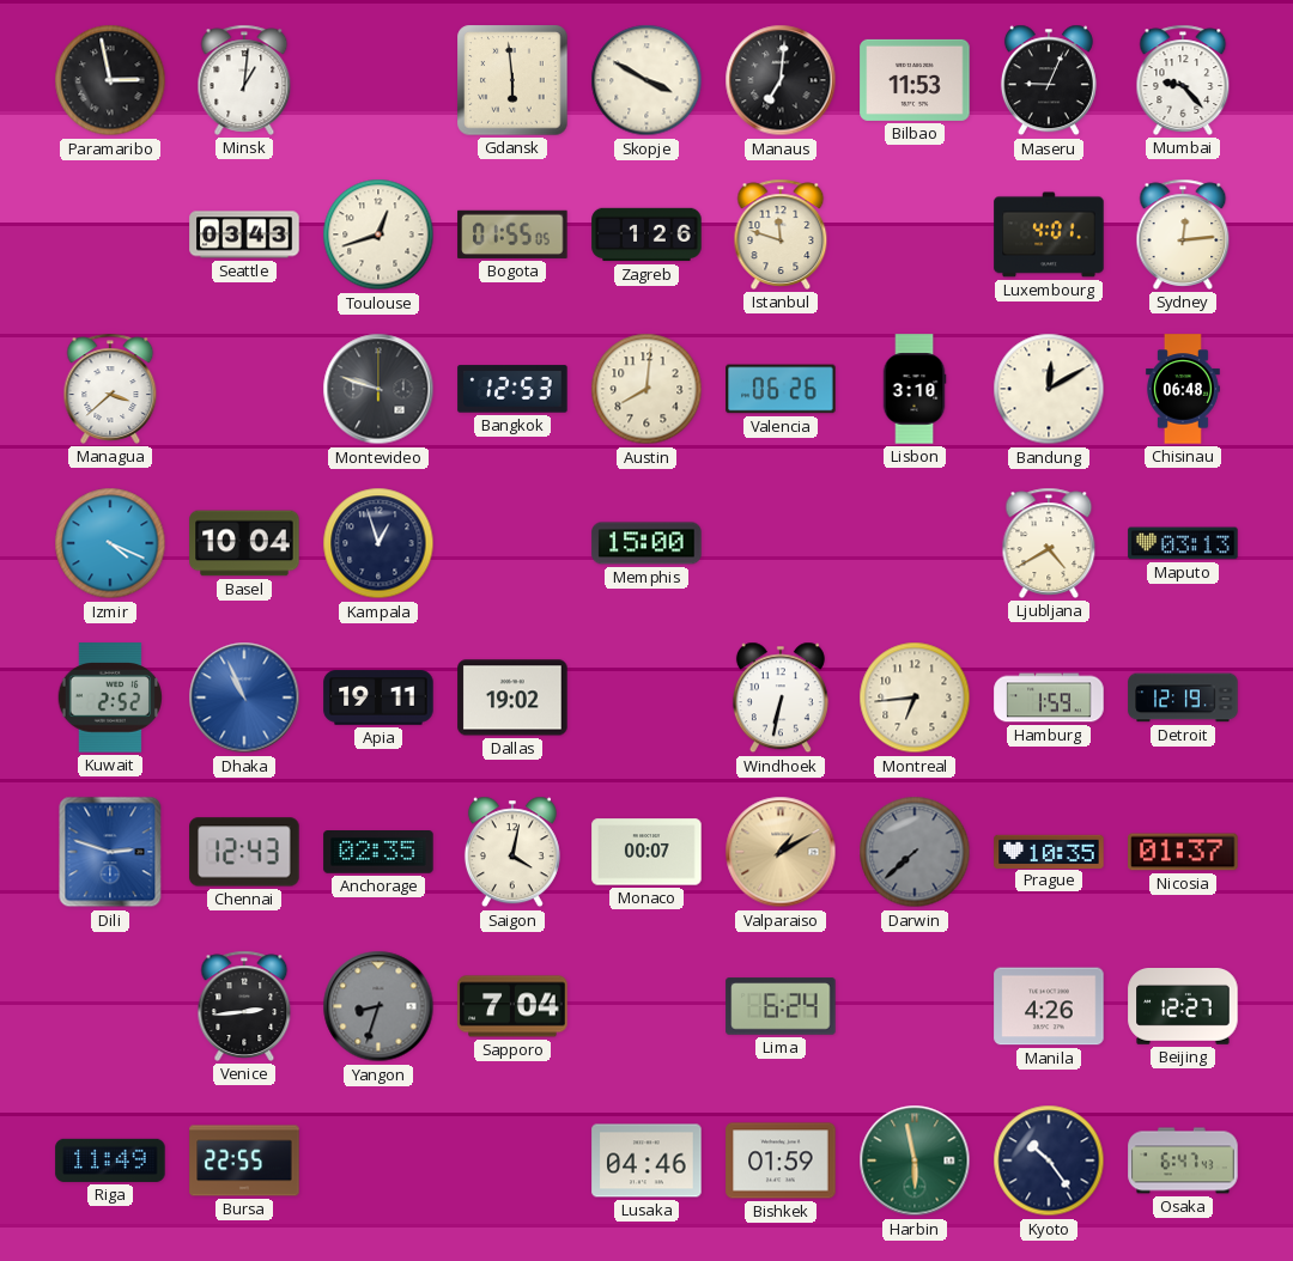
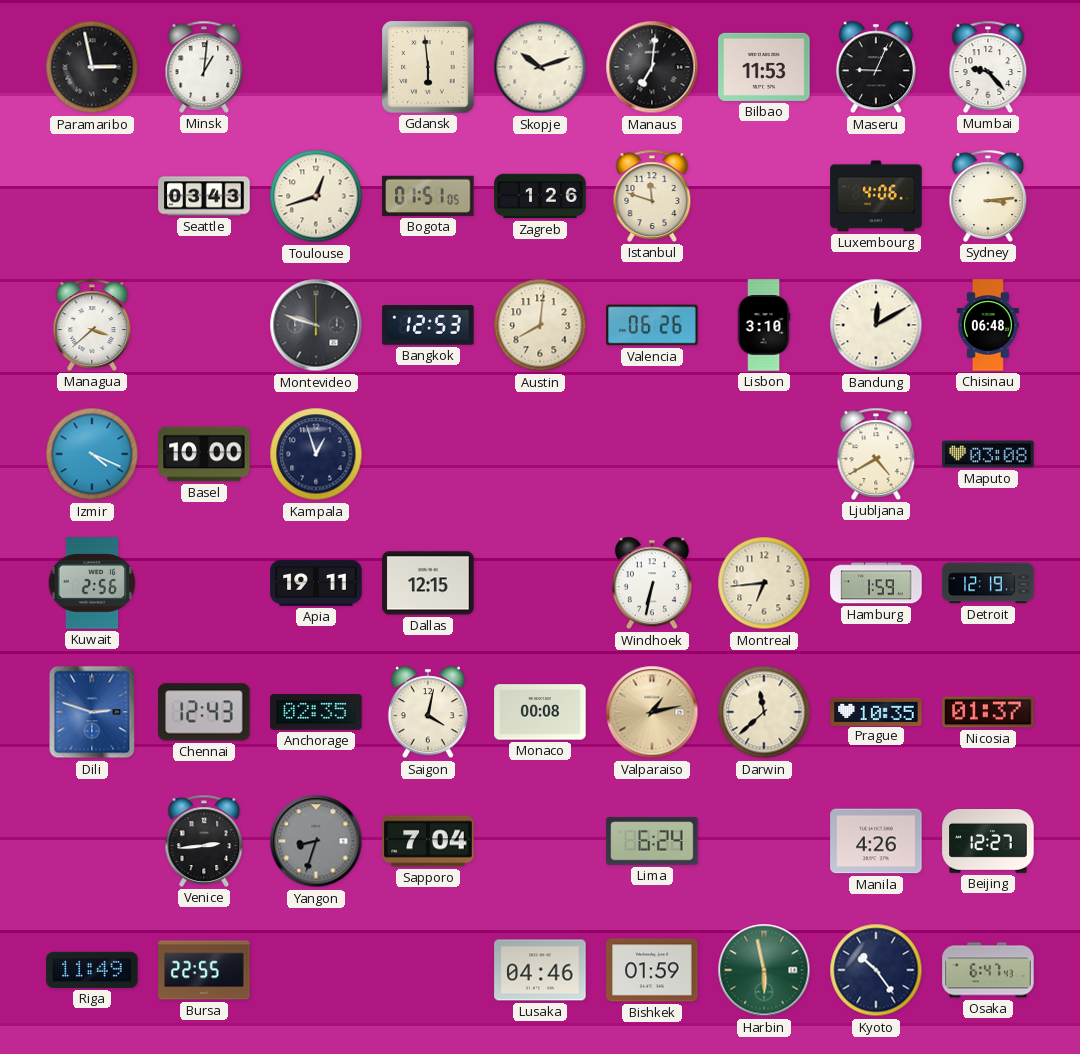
Skopje: 3:50 -> 10:12 (540, 67)
Bogota: 01:55 -> 01:51 (428, 196)
Luxembourg: 4:01 -> 4:06 (876, 196)
Sydney: 12:14 -> 3:14 (988, 196)
Basel: 10:04 -> 10:00 (204, 454)
Memphis: 15:00 -> none (646, 543)
Maputo: 03:13 -> 03:08 (988, 454)
Kuwait: 2:52 -> 2:56 (92, 583)
Dhaka: 10:56 -> none (244, 697)
Dallas: 19:02 -> 12:15 (428, 583)
Monaco: 00:07 -> 00:08 (540, 712)
Valparaiso: 1:10 -> 1:13 (652, 712)
Darwin: 7:38 -> 11:38 (764, 712)
Darwin dial: grey -> cream (764, 712)
